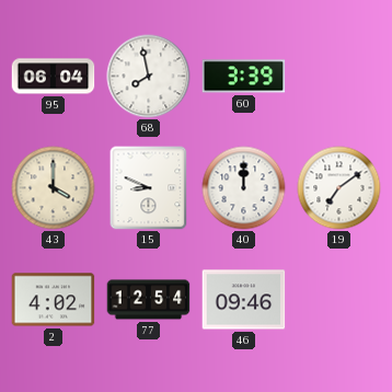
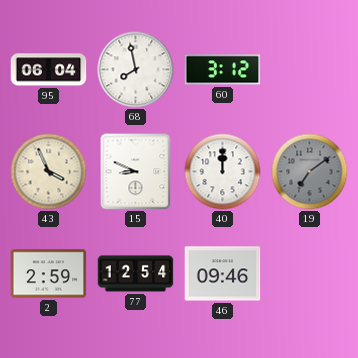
60: 3:39 -> 3:12 (223, 70)
43: 4:00 -> 3:56 (49, 172)
19 dial: white -> grey (310, 172)
2: 4:02 -> 2:59 (49, 274)
